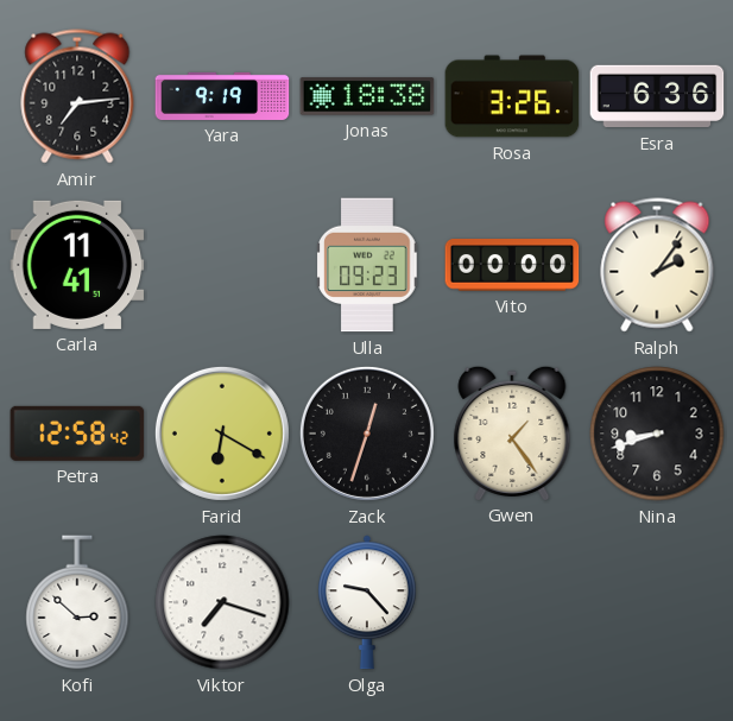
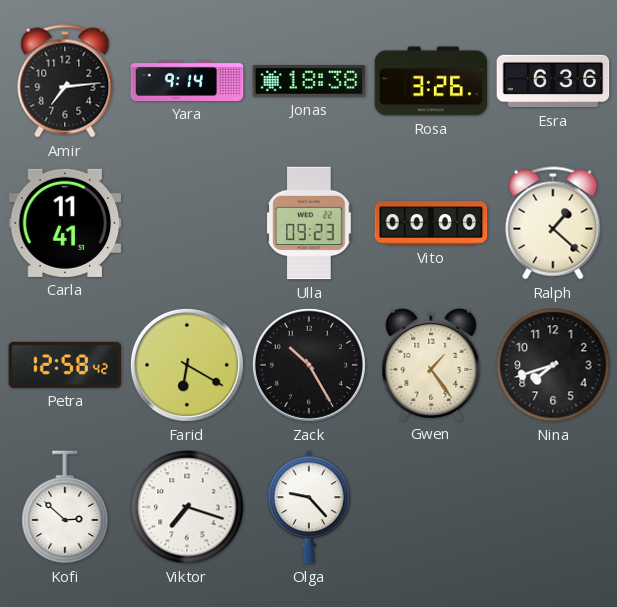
Yara: 9:19 -> 9:14 (187, 81)
Ralph: 2:06 -> 1:22 (553, 223)
Zack: 12:33 -> 10:25 (309, 365)
Nina: 8:42 -> 7:42 (553, 365)
